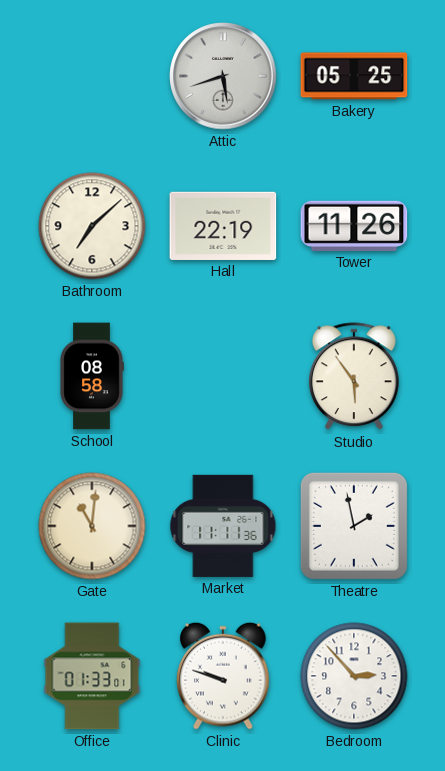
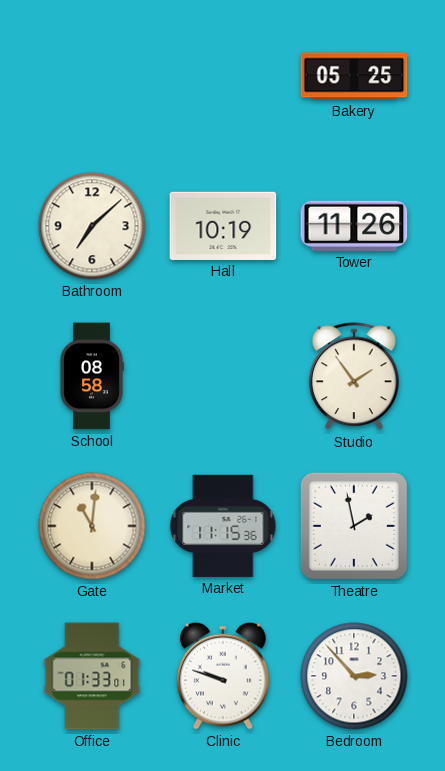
Attic: 5:42 -> none (223, 76)
Hall: 22:19 -> 10:19 (223, 226)
Studio: 5:54 -> 1:54 (354, 377)
Market: 11:11 -> 11:15 (223, 526)
